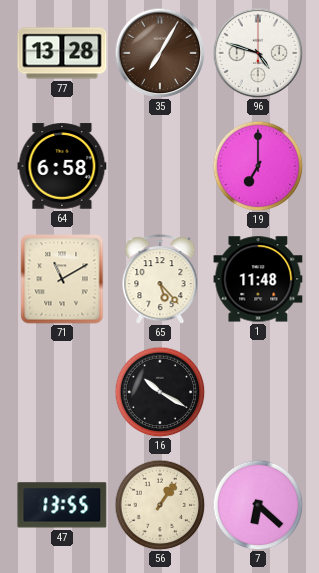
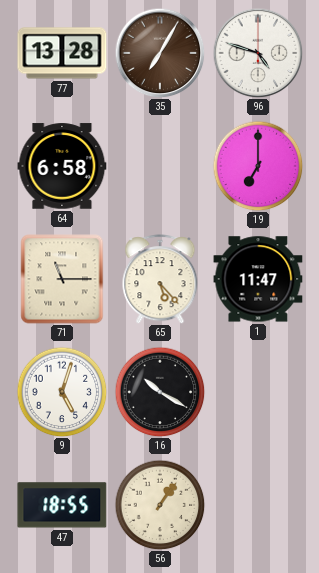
71: 11:10 -> 11:15 (62, 279)
1: 11:48 -> 11:47 (258, 279)
9: none -> 5:03 (62, 392)
47: 13:55 -> 18:55 (62, 505)
7: 6:22 -> none (258, 505)
